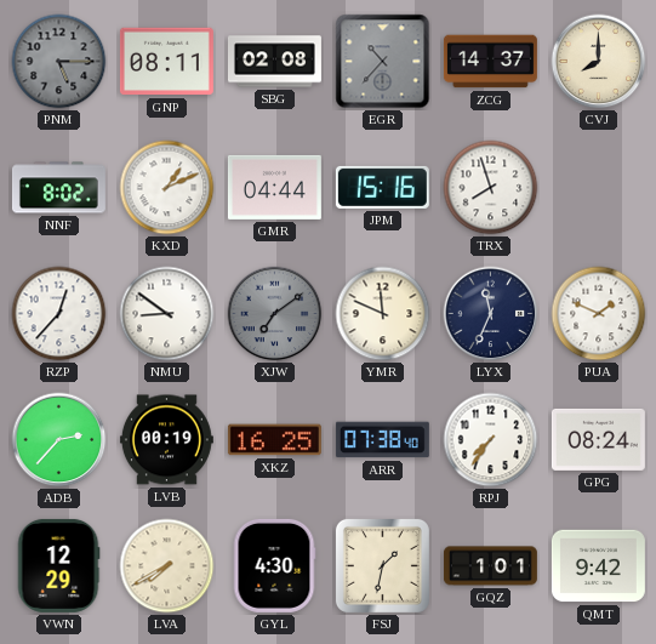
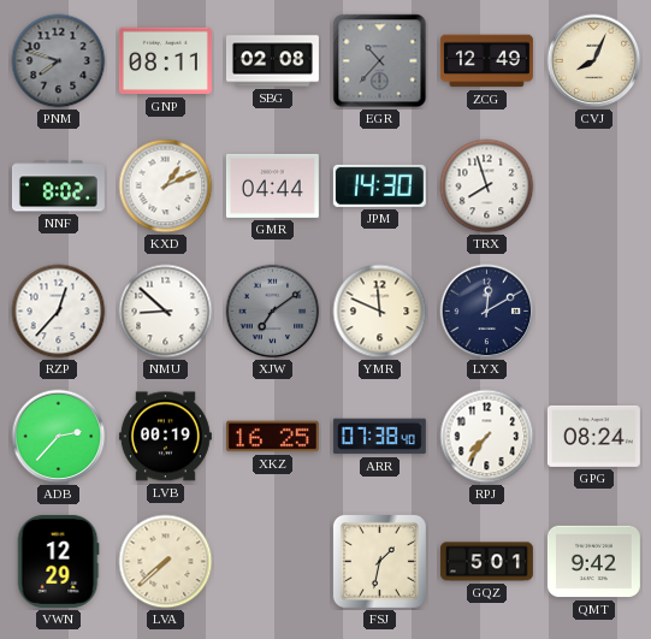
PNM: 5:15 -> 7:48 (59, 61)
ZCG: 14:37 -> 12:49 (486, 61)
CVJ: 8:00 -> 8:04 (594, 61)
JPM: 15:16 -> 14:30 (379, 185)
NMU: 8:51 -> 8:52 (166, 312)
LYX: 11:34 -> 12:10 (487, 312)
PUA: 1:49 -> none (599, 314)
LVA: 7:40 -> 7:38 (166, 562)
GYL: 4:30 -> none (274, 565)
GQZ: 1:01 -> 5:01 (486, 562)
